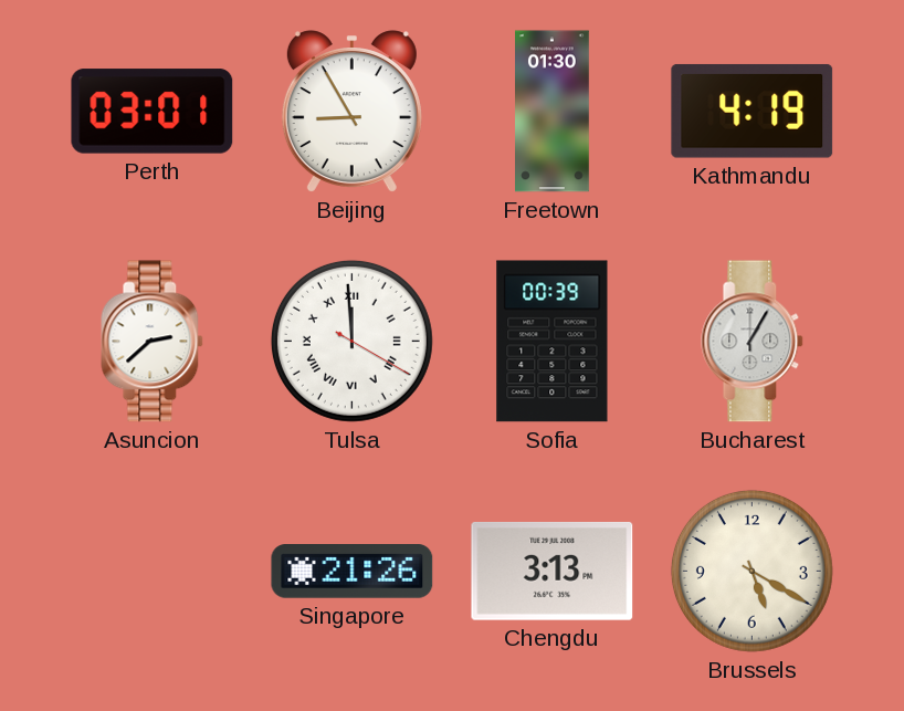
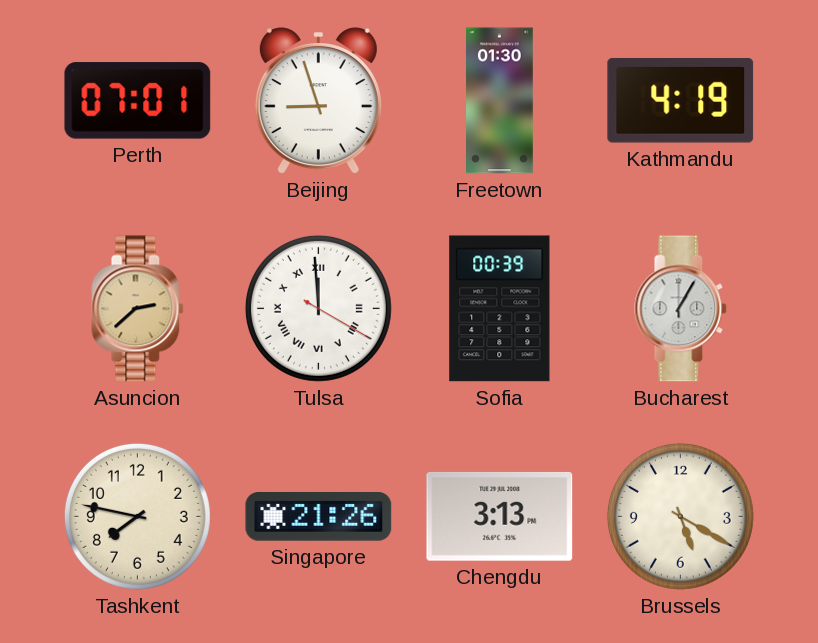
Perth: 03:01 -> 07:01 (138, 101)
Beijing: 8:55 -> 8:57 (318, 101)
Asuncion dial: white -> champagne (138, 309)
Tashkent: none -> 7:47 (137, 516)
